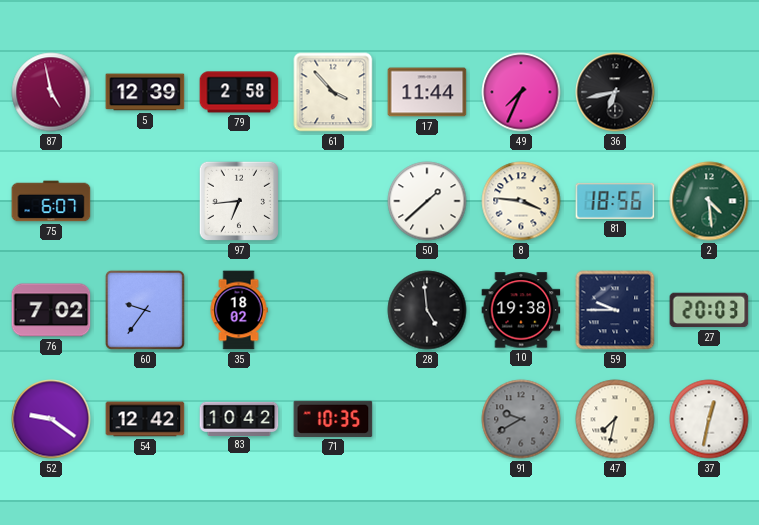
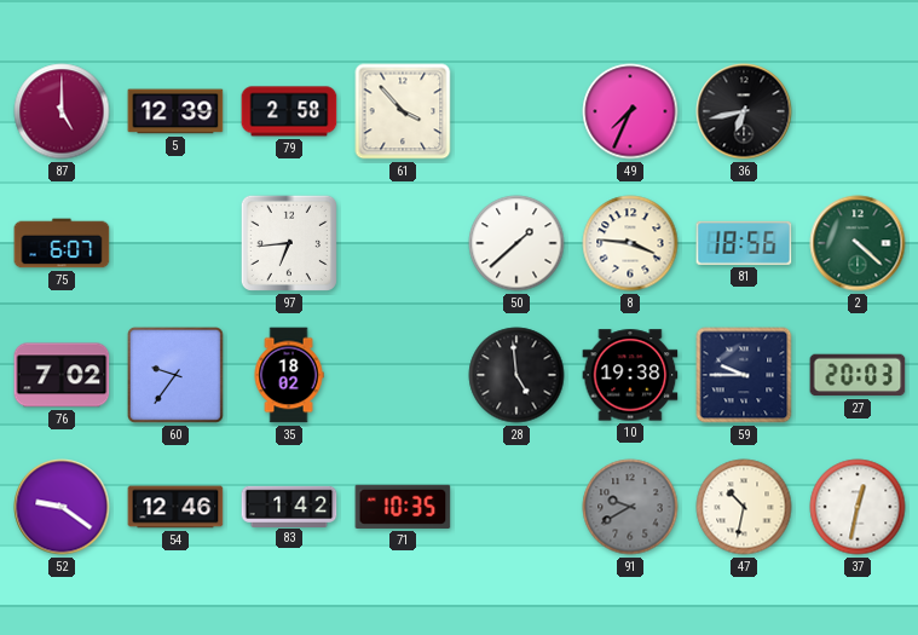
87: 4:58 -> 5:00 (62, 111)
17: 11:44 -> none (427, 92)
2: 4:29 -> 4:22 (858, 243)
54: 12:42 -> 12:46 (175, 507)
83: 10:42 -> 1:42 (289, 506)
47: 7:32 -> 10:32 (744, 507)
